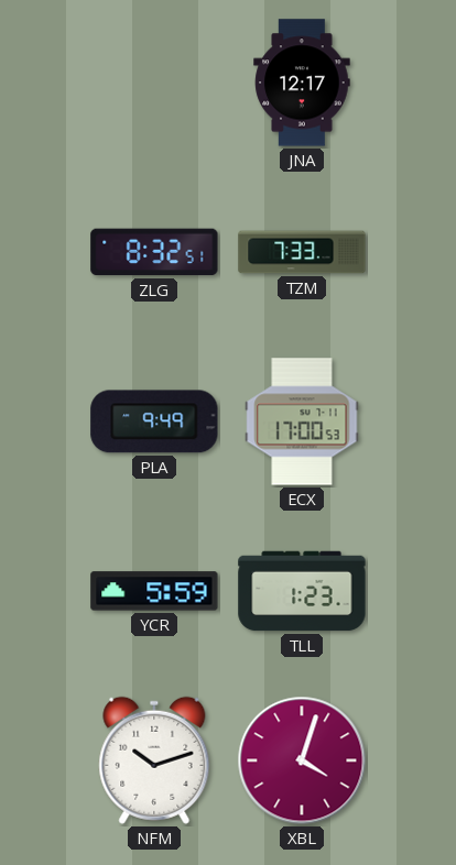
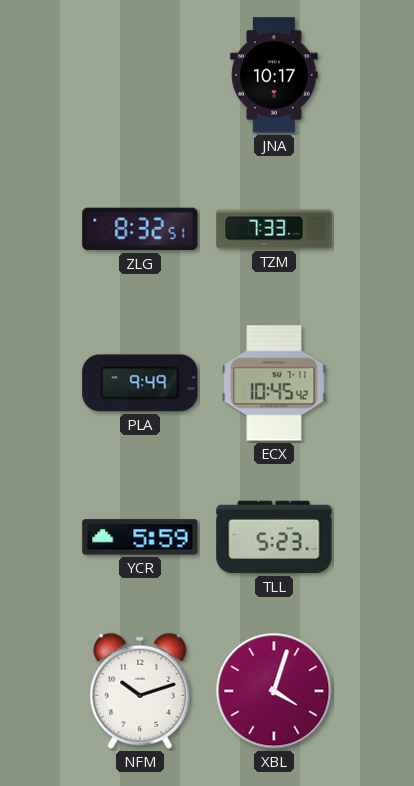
JNA: 12:17 -> 10:17 (274, 75)
ECX: 17:00 -> 10:45 (274, 383)
TLL: 1:23 -> 5:23 (274, 537)
